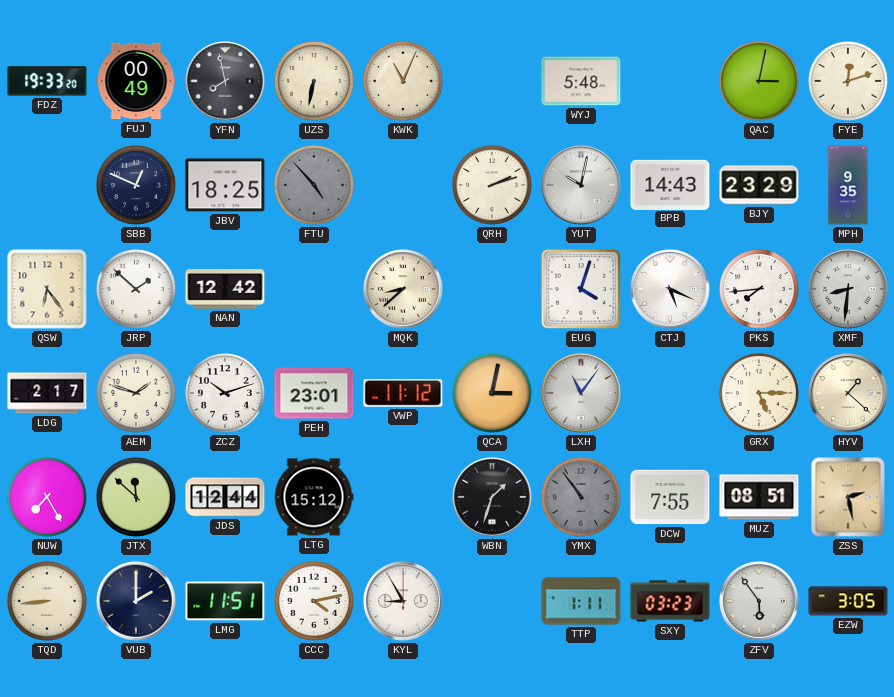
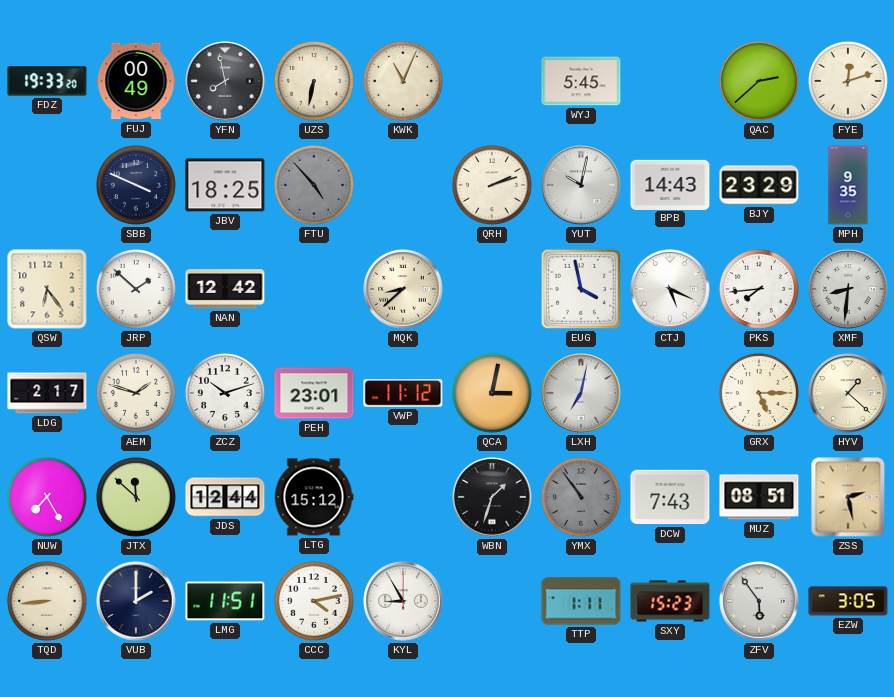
WYJ: 5:48 -> 5:45 (581, 81)
QAC: 3:02 -> 2:38 (759, 81)
SBB: 12:49 -> 3:49 (136, 185)
EUG: 4:03 -> 3:58 (581, 289)
LXH: 11:06 -> 7:02 (581, 393)
DCW: 7:55 -> 7:43 (670, 497)
SXY: 03:23 -> 15:23 (670, 601)
